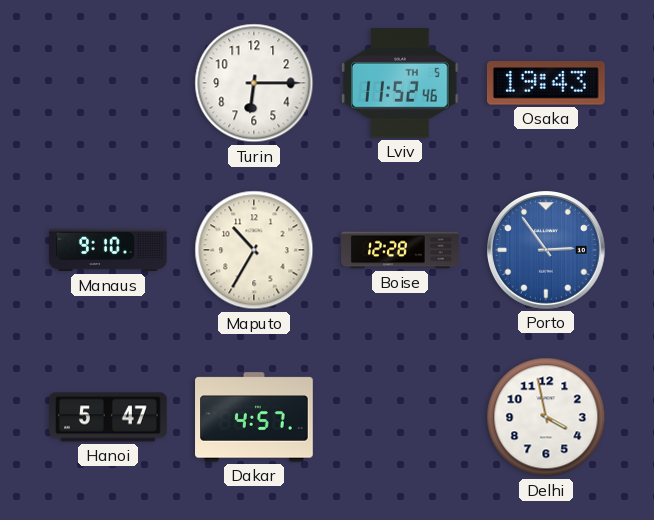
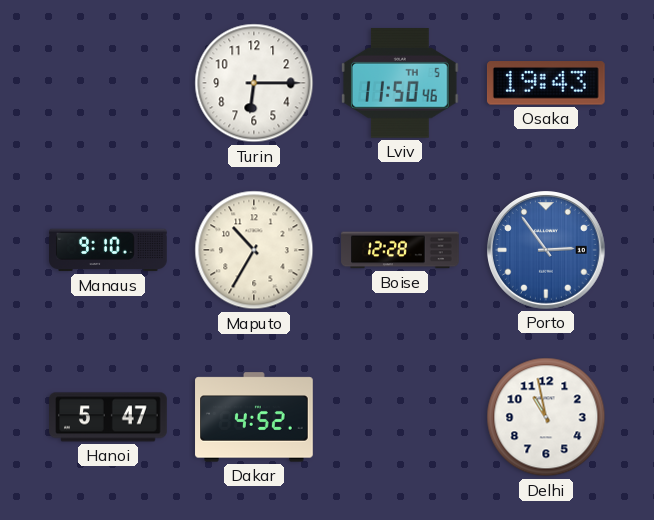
Lviv: 11:52 -> 11:50 (400, 83)
Dakar: 4:57 -> 4:52 (254, 417)
Delhi: 3:58 -> 10:58 (546, 417)
